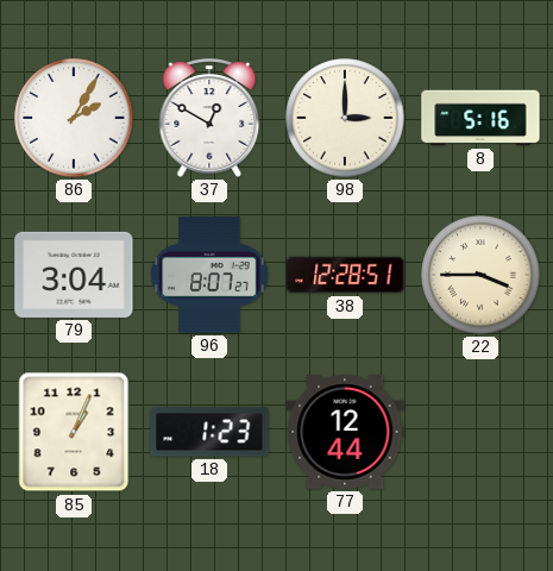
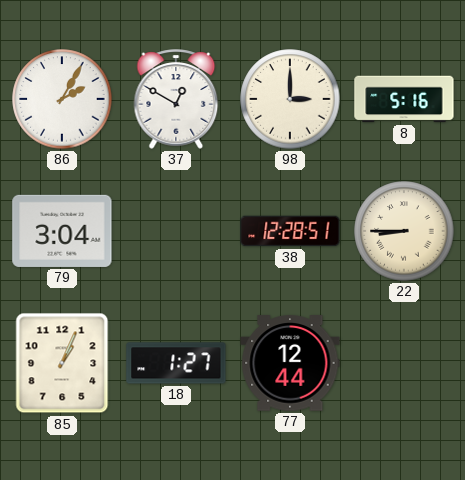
96: 8:07 -> none (209, 275)
22: 3:45 -> 8:45 (404, 231)
18: 1:23 -> 1:27 (176, 363)
